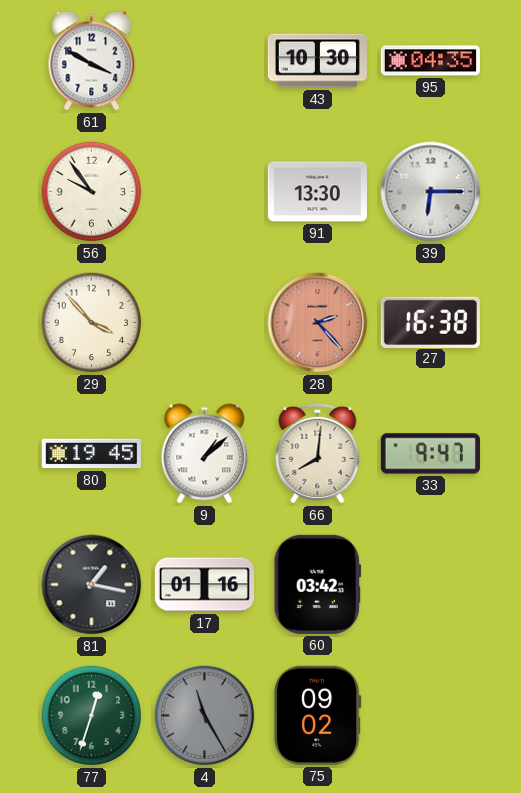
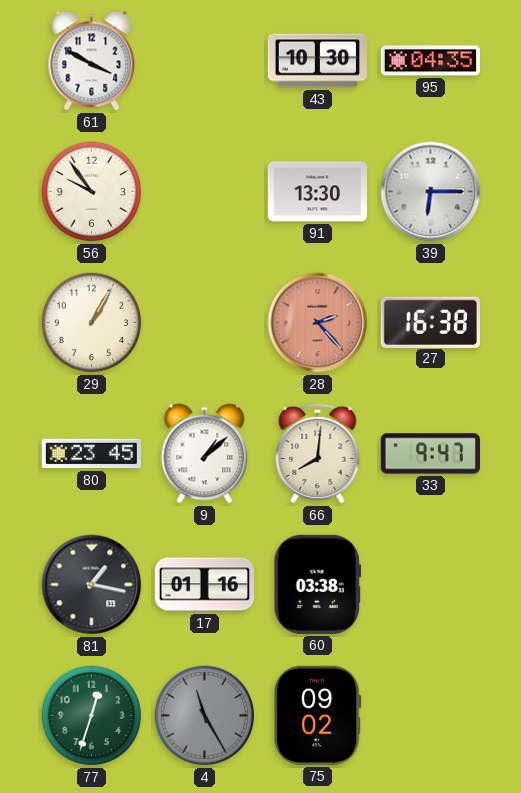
29: 3:53 -> 1:05 (92, 323)
80: 19:45 -> 23:45 (91, 454)
60: 03:42 -> 03:38 (318, 584)
